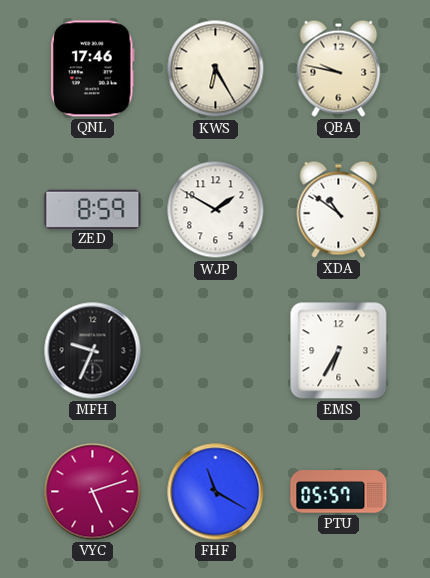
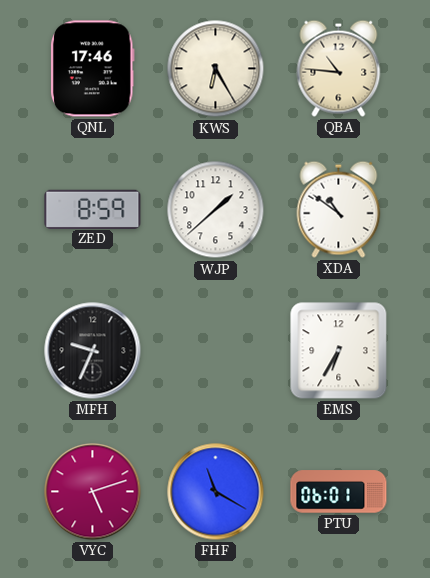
QBA: 9:47 -> 10:46 (339, 68)
WJP: 1:50 -> 1:38 (216, 210)
PTU: 05:57 -> 06:01 (339, 492)
